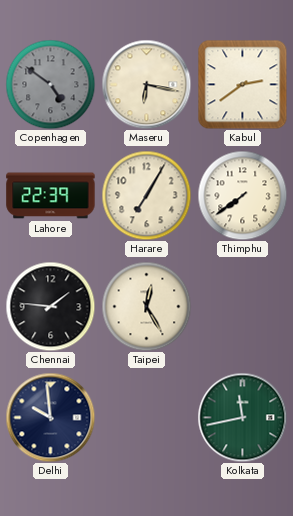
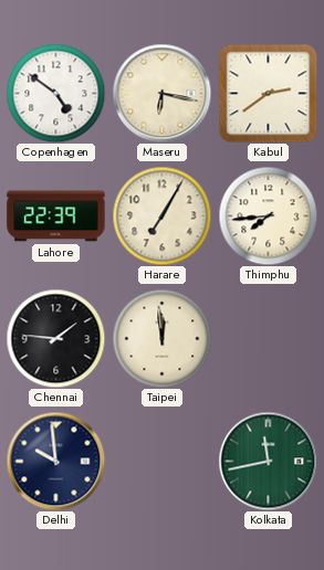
Copenhagen dial: grey -> white (55, 93)
Thimphu: 7:39 -> 7:44 (268, 215)
Taipei: 12:25 -> 11:59 (161, 338)
